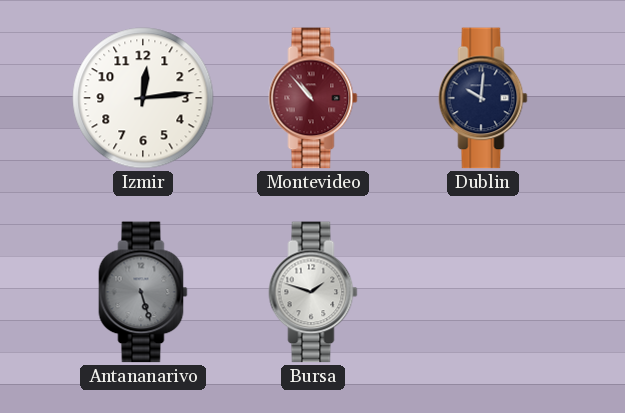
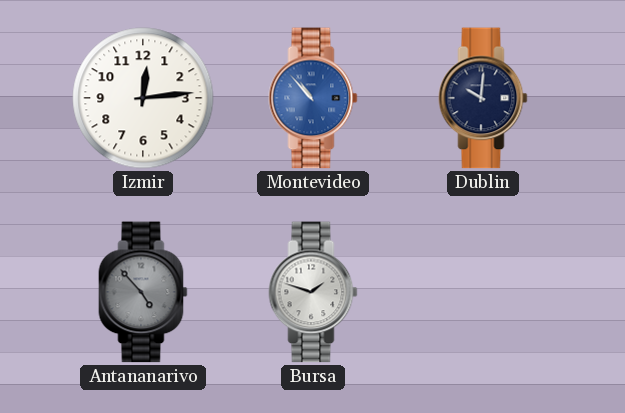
Montevideo dial: burgundy -> blue (313, 98)
Antananarivo: 5:27 -> 4:53 (143, 292)
